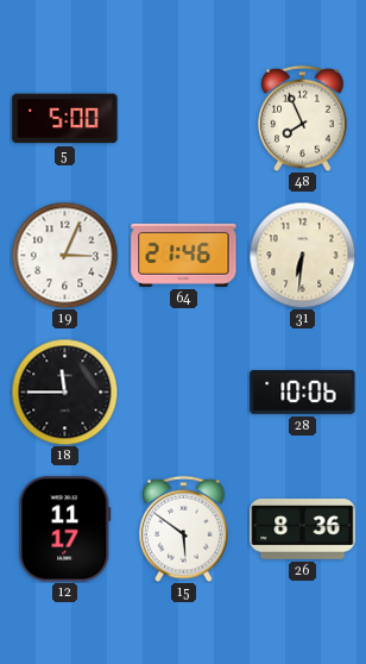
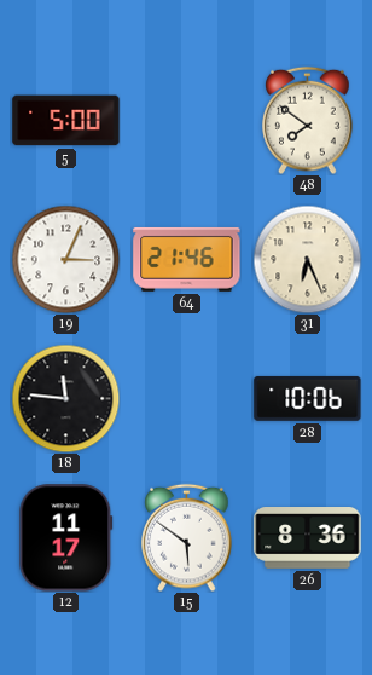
48: 7:56 -> 7:51 (308, 120)
31: 6:31 -> 6:26 (307, 259)
18: 11:45 -> 11:46 (65, 398)
